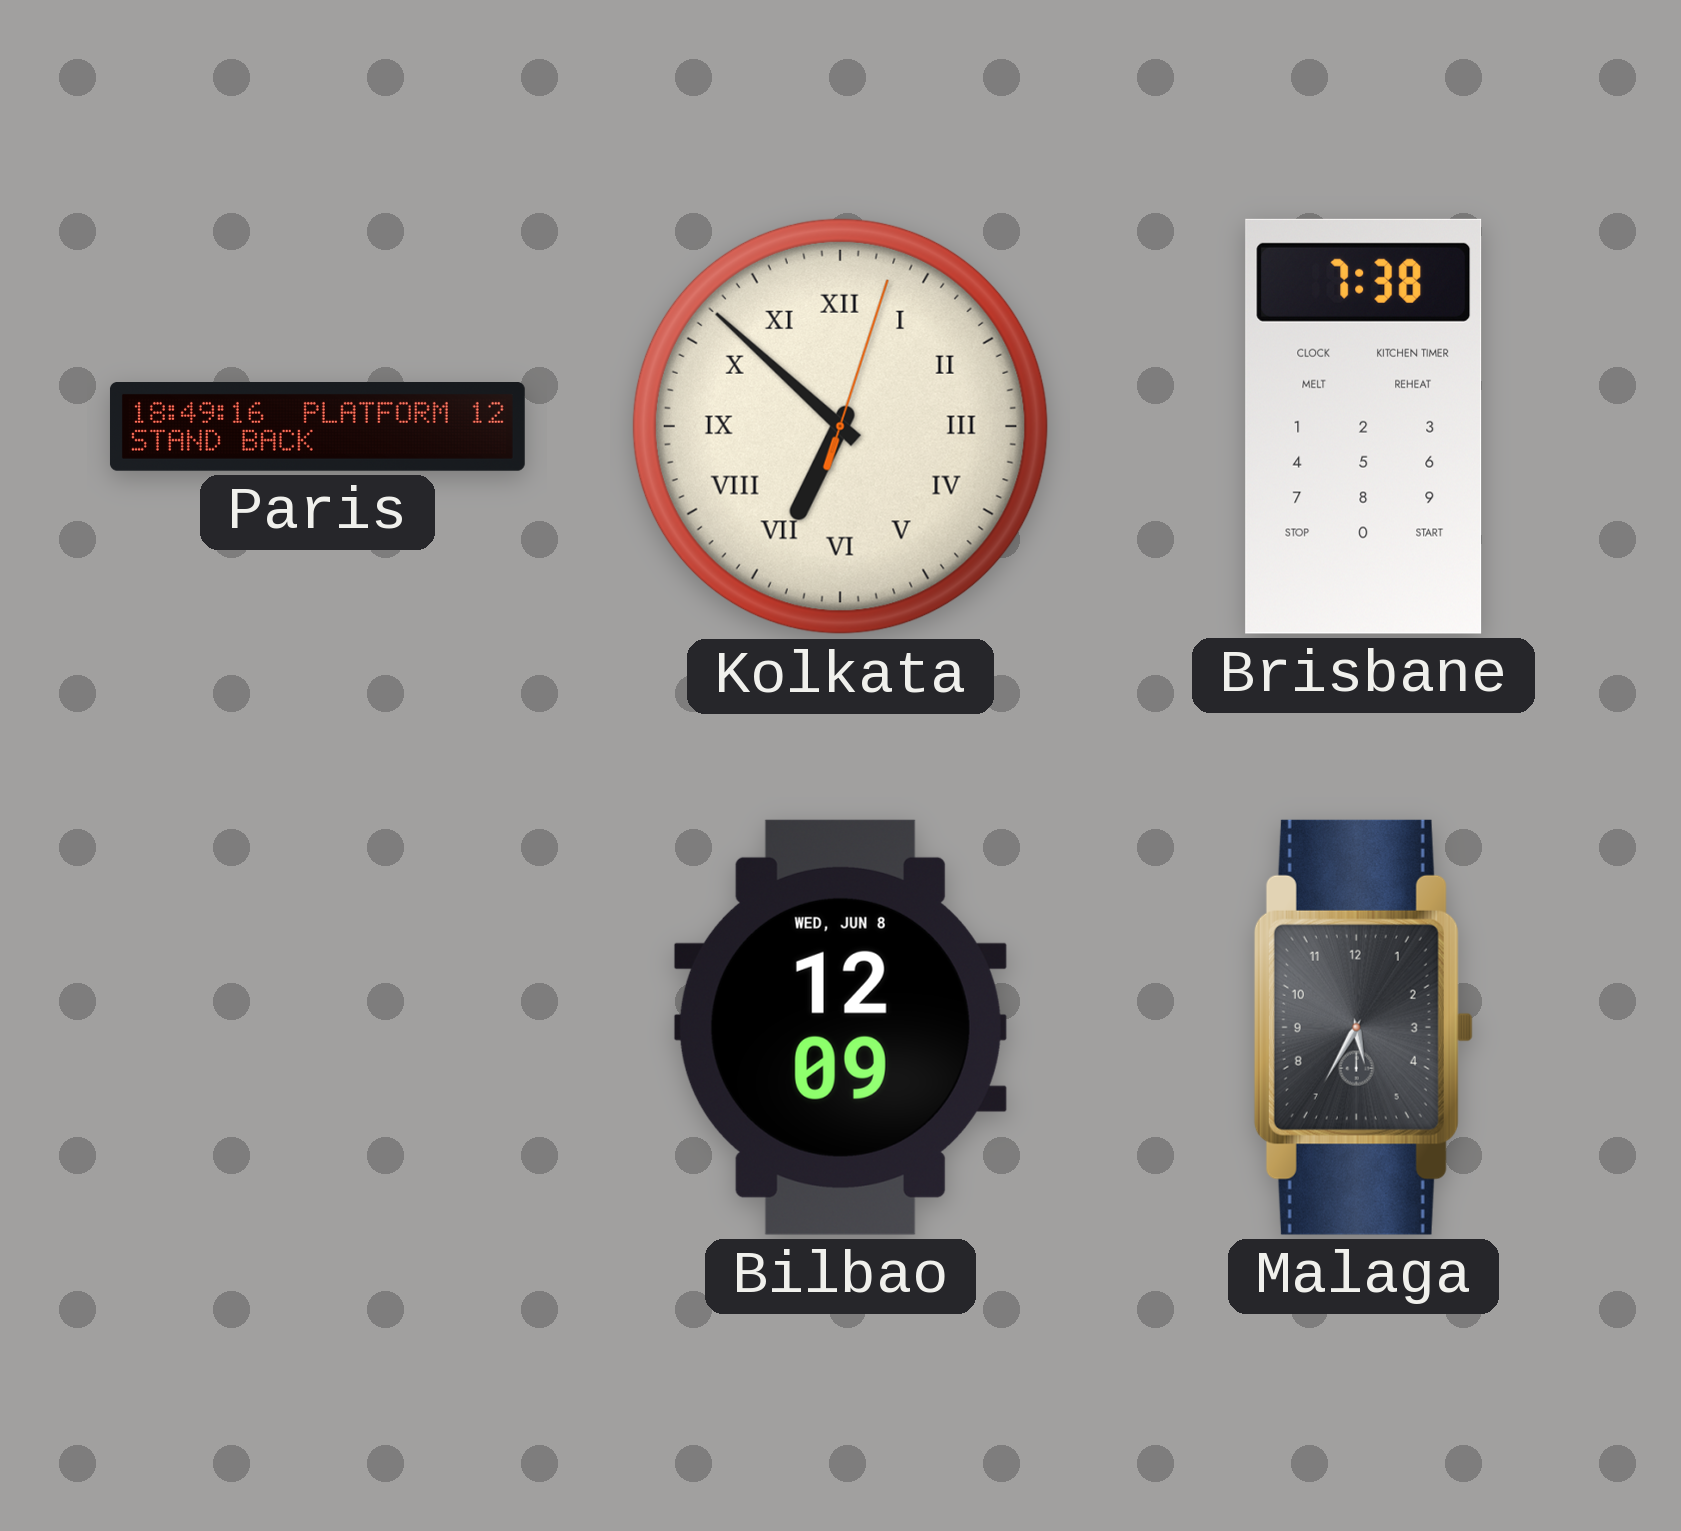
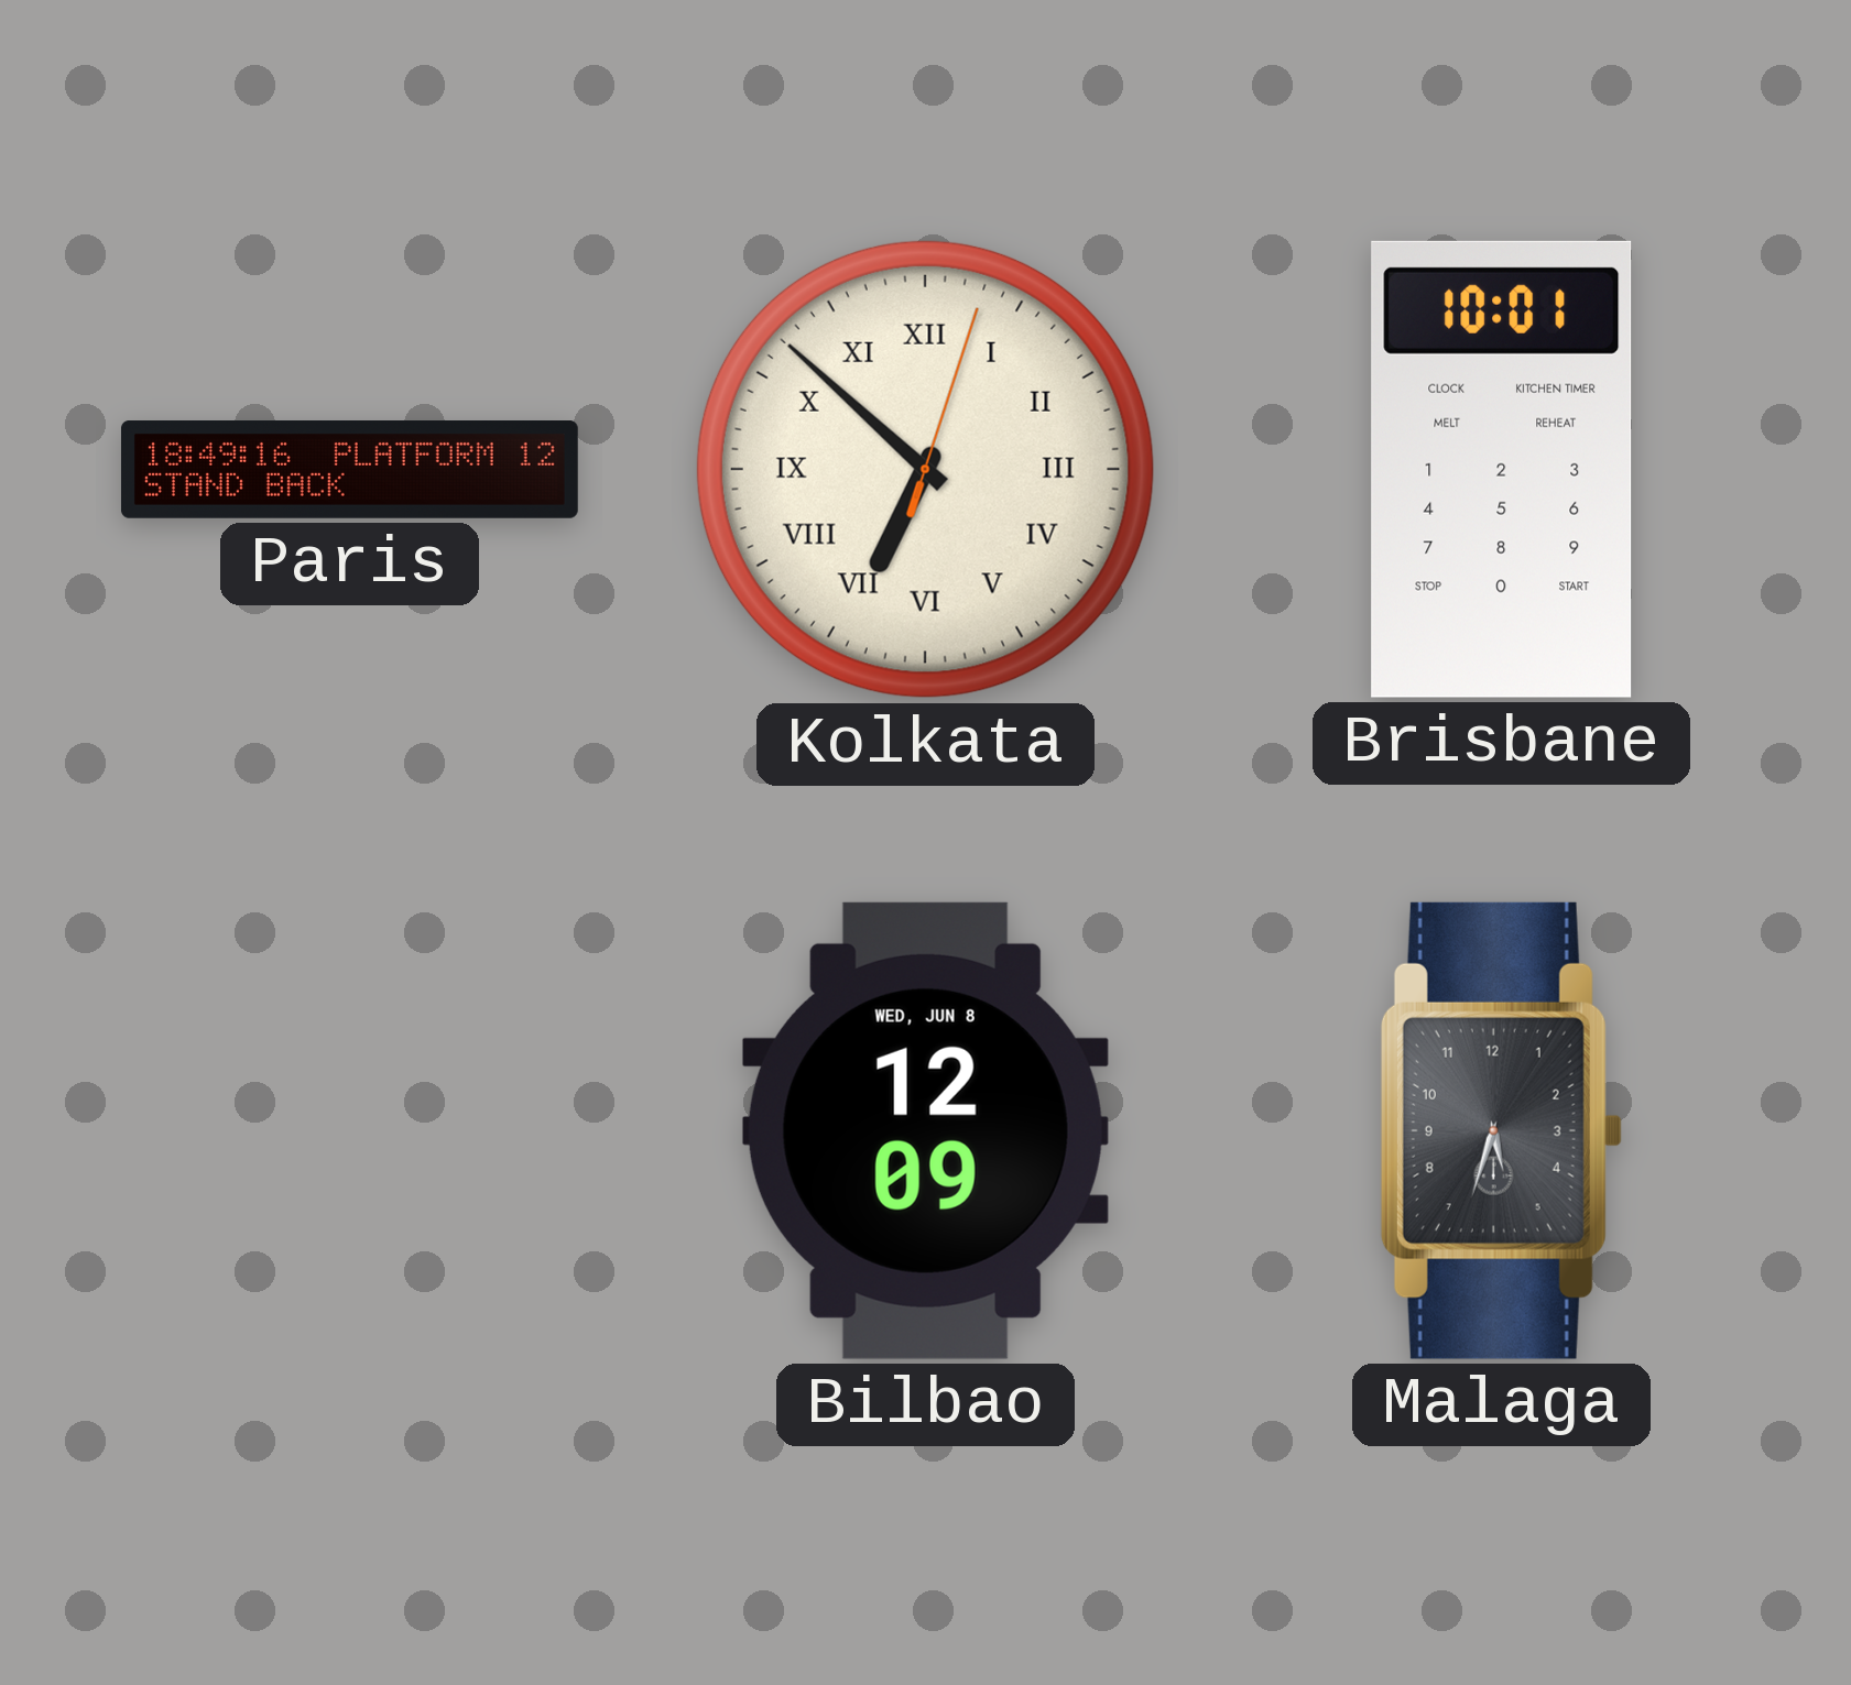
Brisbane: 7:38 -> 10:01 (1502, 469)
Malaga: 5:35 -> 5:33 (1501, 1130)
